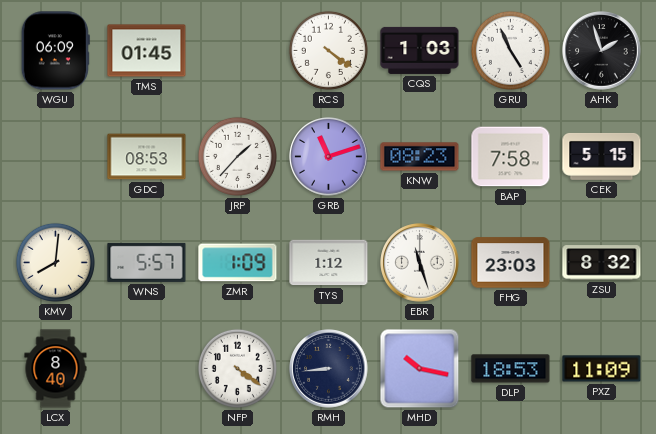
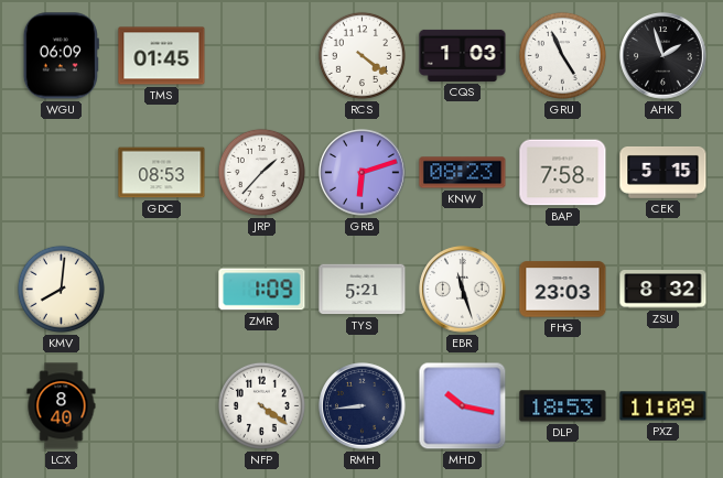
GRB: 11:12 -> 6:12 (363, 173)
WNS: 5:57 -> none (147, 262)
TYS: 1:12 -> 5:21 (363, 290)
